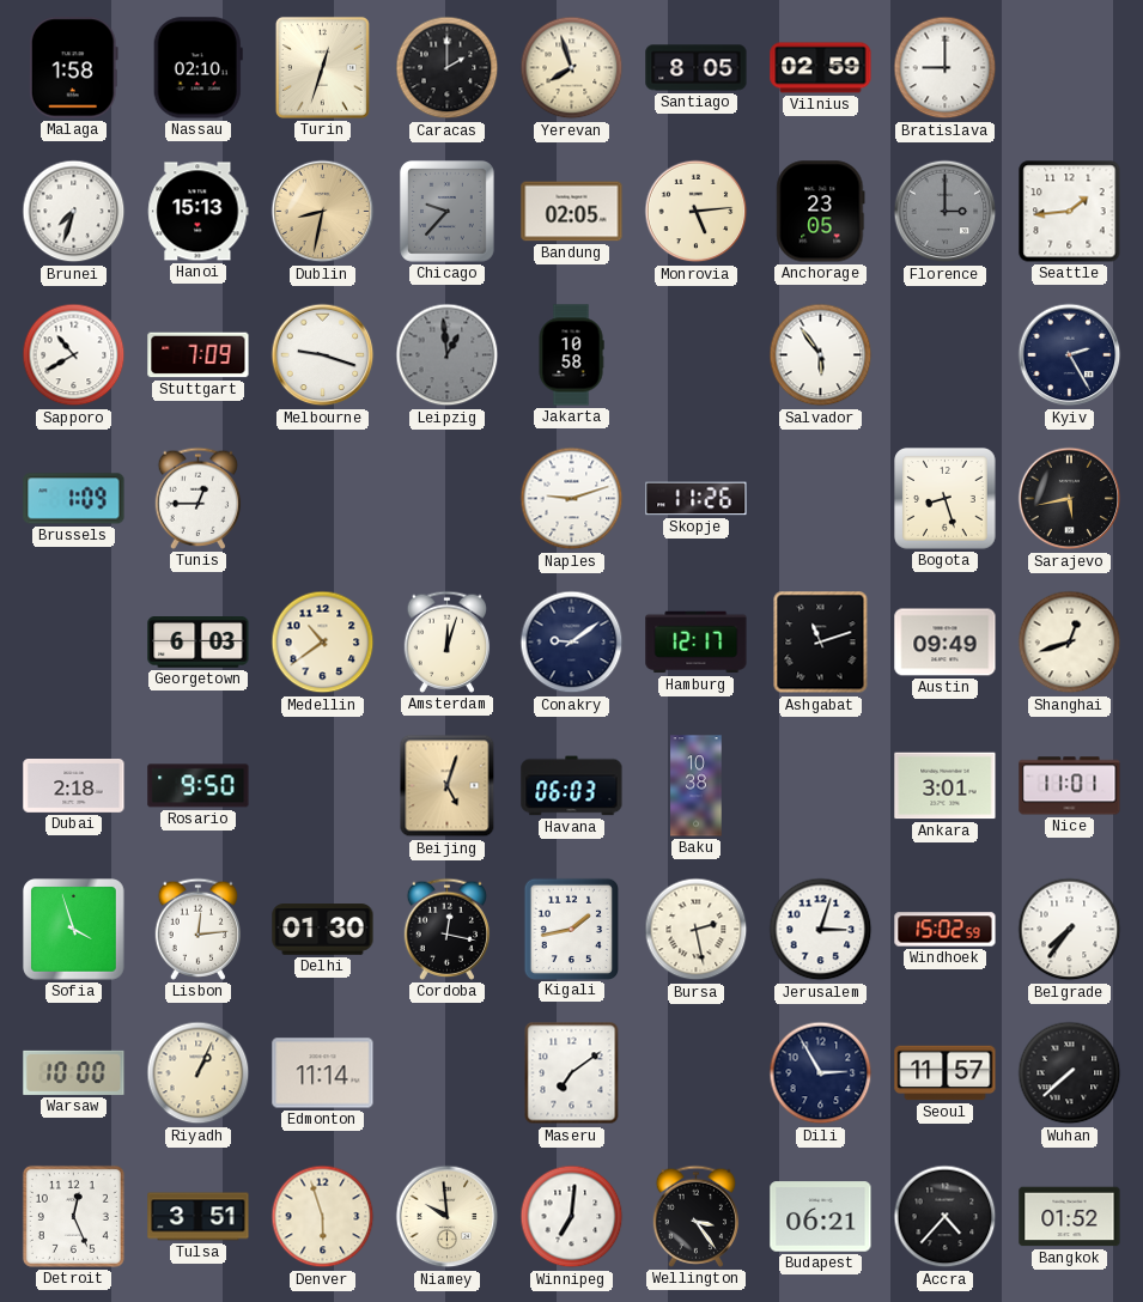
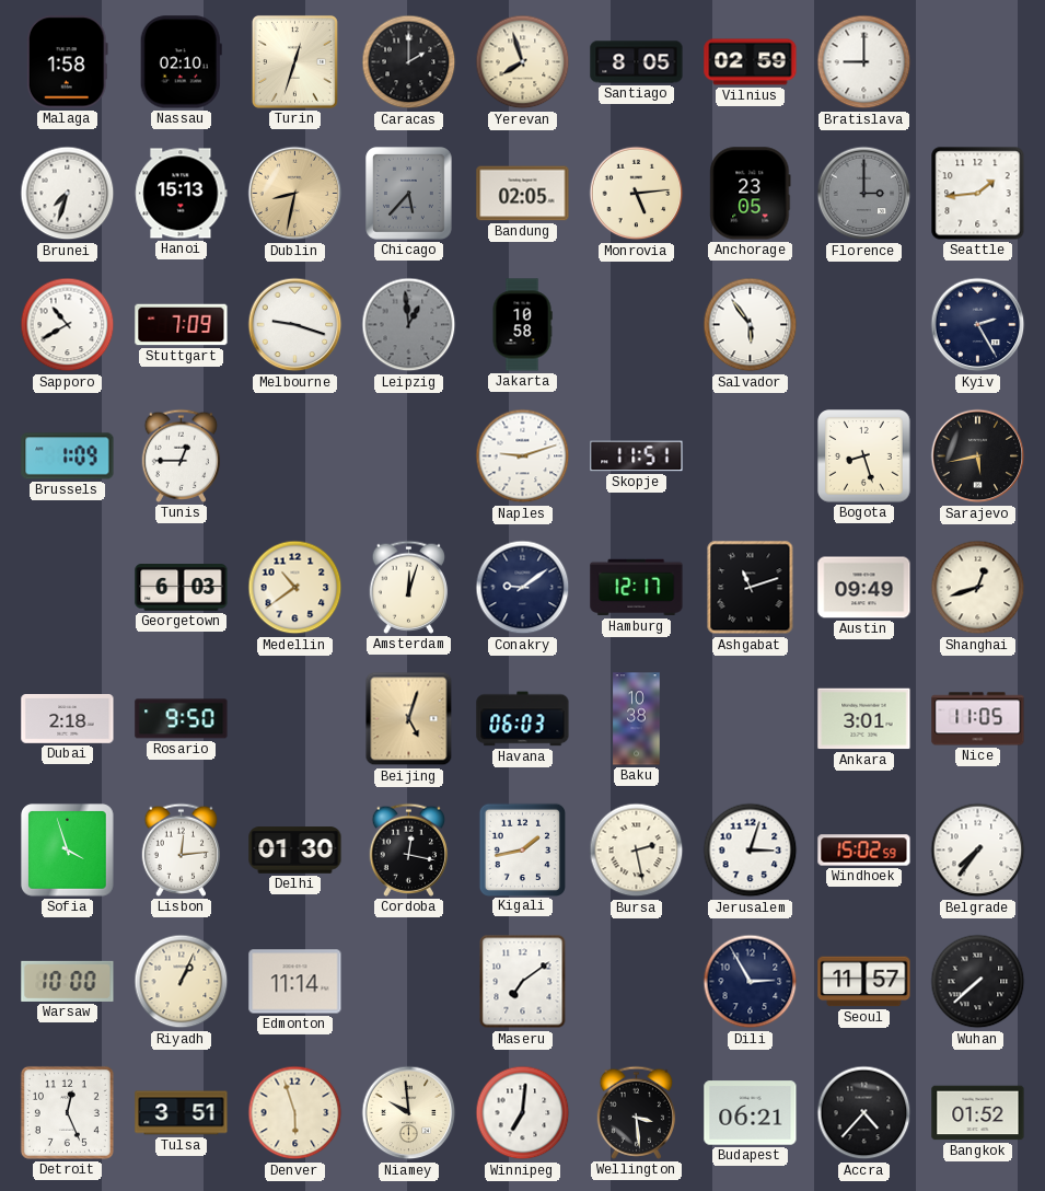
Chicago: 9:37 -> 5:37 (409, 194)
Skopje: 11:26 -> 11:51 (637, 456)
Nice: 11:01 -> 11:05 (978, 719)
Wellington: 3:24 -> 3:29 (637, 1112)
